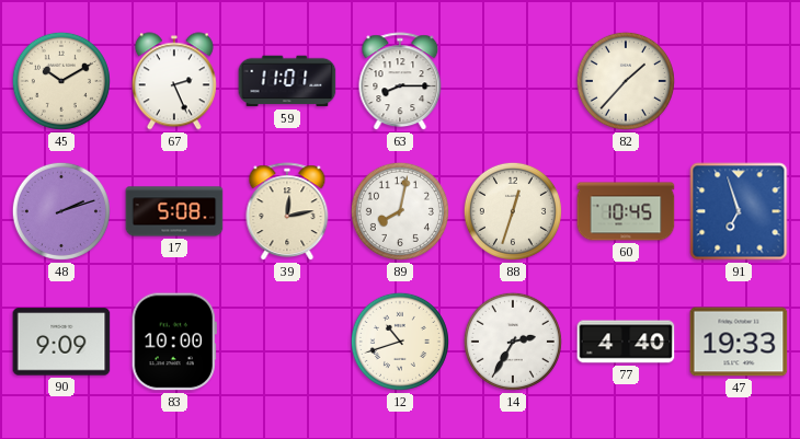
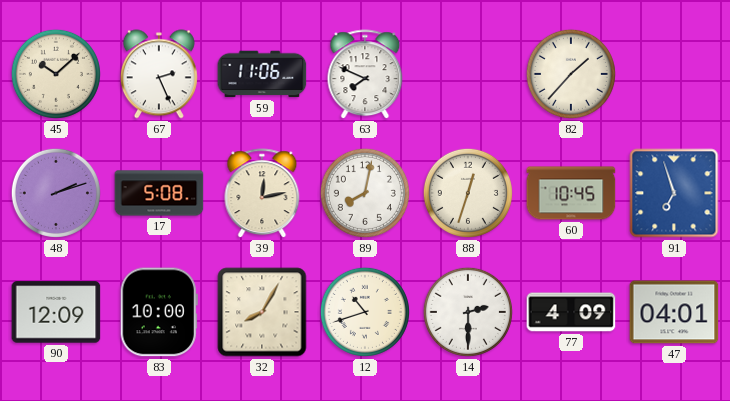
45: 10:10 -> 10:08 (56, 74)
59: 11:01 -> 11:06 (262, 74)
63: 8:15 -> 7:49 (365, 75)
90: 9:09 -> 12:09 (56, 312)
32: none -> 8:05 (262, 312)
14: 2:35 -> 2:30 (468, 312)
77: 4:40 -> 4:09 (571, 312)
47: 19:33 -> 04:01 (674, 312)
